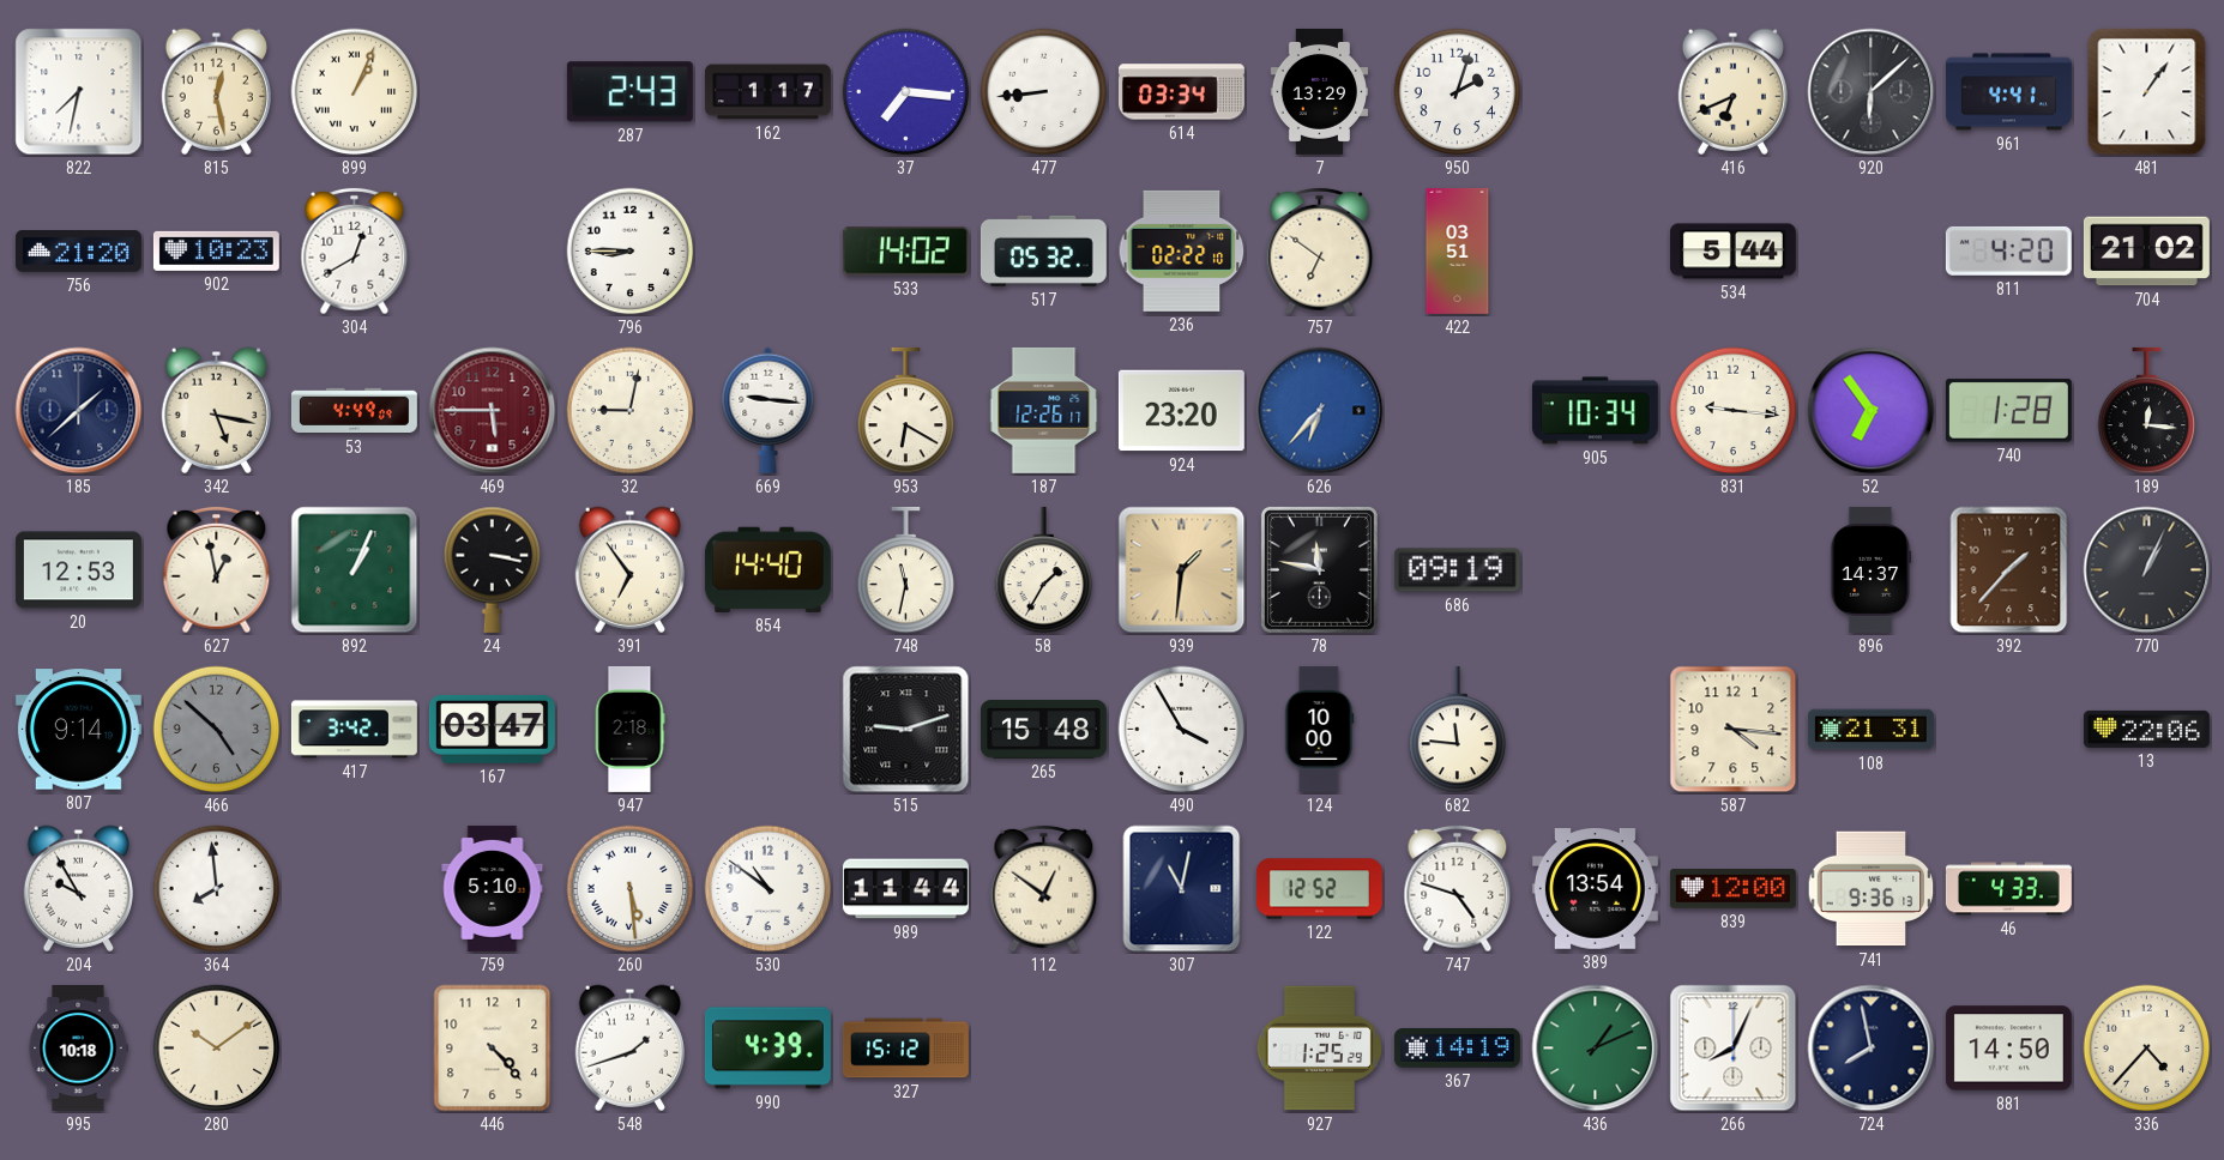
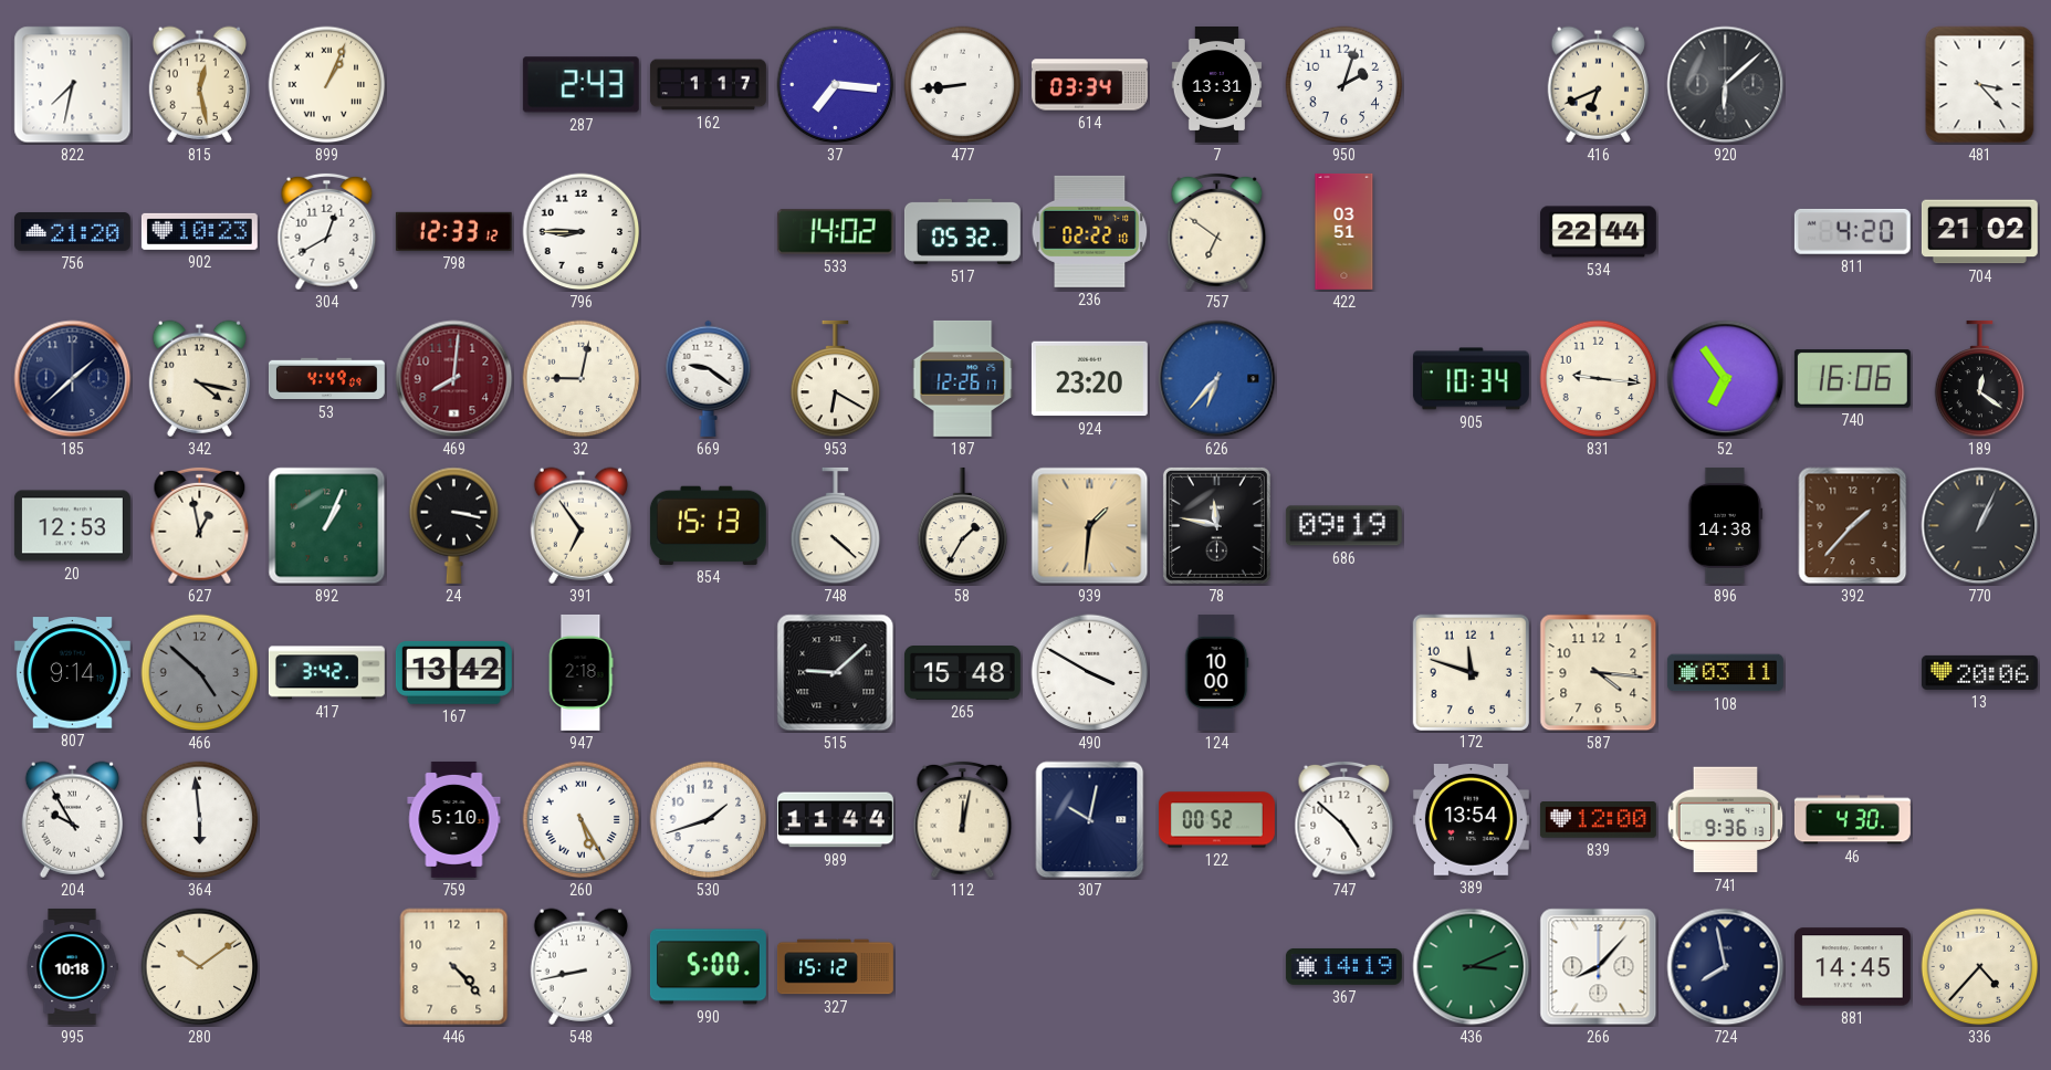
7: 13:29 -> 13:31 (1216, 84)
961: 4:41 -> none (2008, 92)
481: 1:06 -> 3:23 (1980, 85)
798: none -> 12:33 (453, 231)
534: 5:44 -> 22:44 (1598, 232)
342: 5:17 -> 4:17 (199, 378)
469: 5:45 -> 8:01 (454, 379)
669: 9:16 -> 9:21 (709, 378)
740: 1:28 -> 16:06 (1852, 379)
189: 12:16 -> 12:21 (1980, 379)
854: 14:40 -> 15:13 (708, 525)
748: 11:32 -> 4:22 (836, 526)
896: 14:37 -> 14:38 (1725, 525)
167: 03:47 -> 13:42 (453, 672)
515: 9:12 -> 9:08 (836, 673)
490: 3:55 -> 3:50 (1090, 673)
682: 11:46 -> none (1458, 730)
172: none -> 11:48 (1471, 672)
108: 21:31 -> 03:11 (1725, 673)
13: 22:06 -> 20:06 (1979, 672)
364: 7:59 -> 5:59 (200, 820)
260: 5:29 -> 5:25 (582, 820)
530: 10:51 -> 1:42 (709, 820)
112: 12:51 -> 12:02 (963, 820)
307: 11:02 -> 10:02 (1090, 820)
122: 12:52 -> 00:52 (1216, 820)
747: 4:48 -> 4:52 (1344, 820)
46: 4:33 -> 4:30 (1852, 820)
548: 1:42 -> 8:43 (580, 966)
990: 4:39 -> 5:00 (708, 967)
927: 1:25 -> none (1320, 1049)
436: 1:11 -> 3:11 (1472, 967)
266: 8:04 -> 8:07 (1599, 967)
881: 14:50 -> 14:45 (1852, 967)
